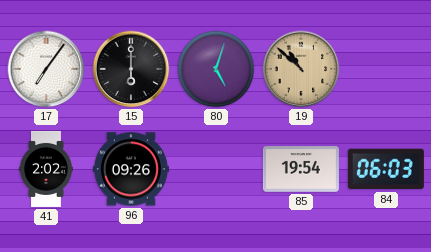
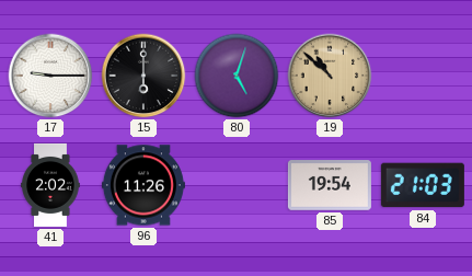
17: 7:06 -> 9:15 (50, 76)
96: 09:26 -> 11:26 (143, 185)
84: 06:03 -> 21:03 (423, 185)
